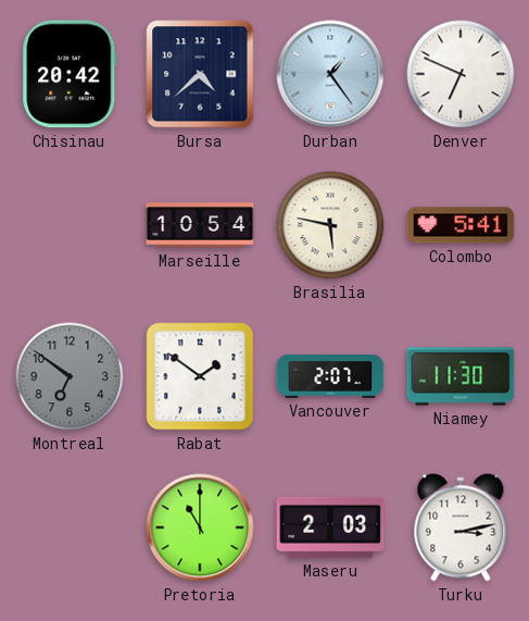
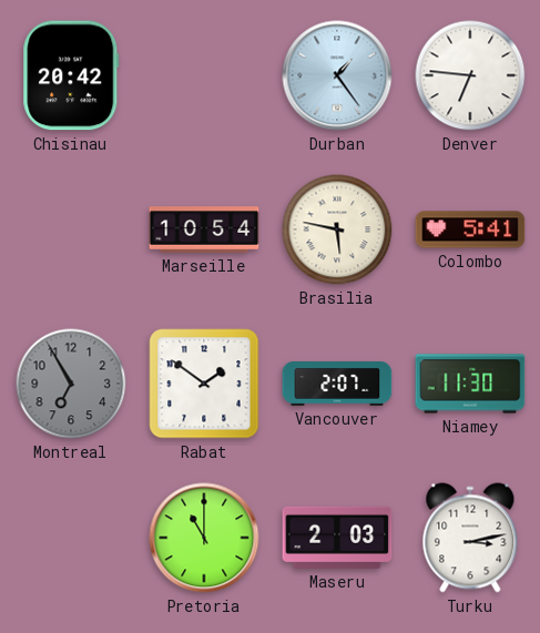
Bursa: 4:38 -> none (200, 74)
Denver: 6:49 -> 6:46 (470, 75)
Montreal: 6:51 -> 6:55 (71, 384)
